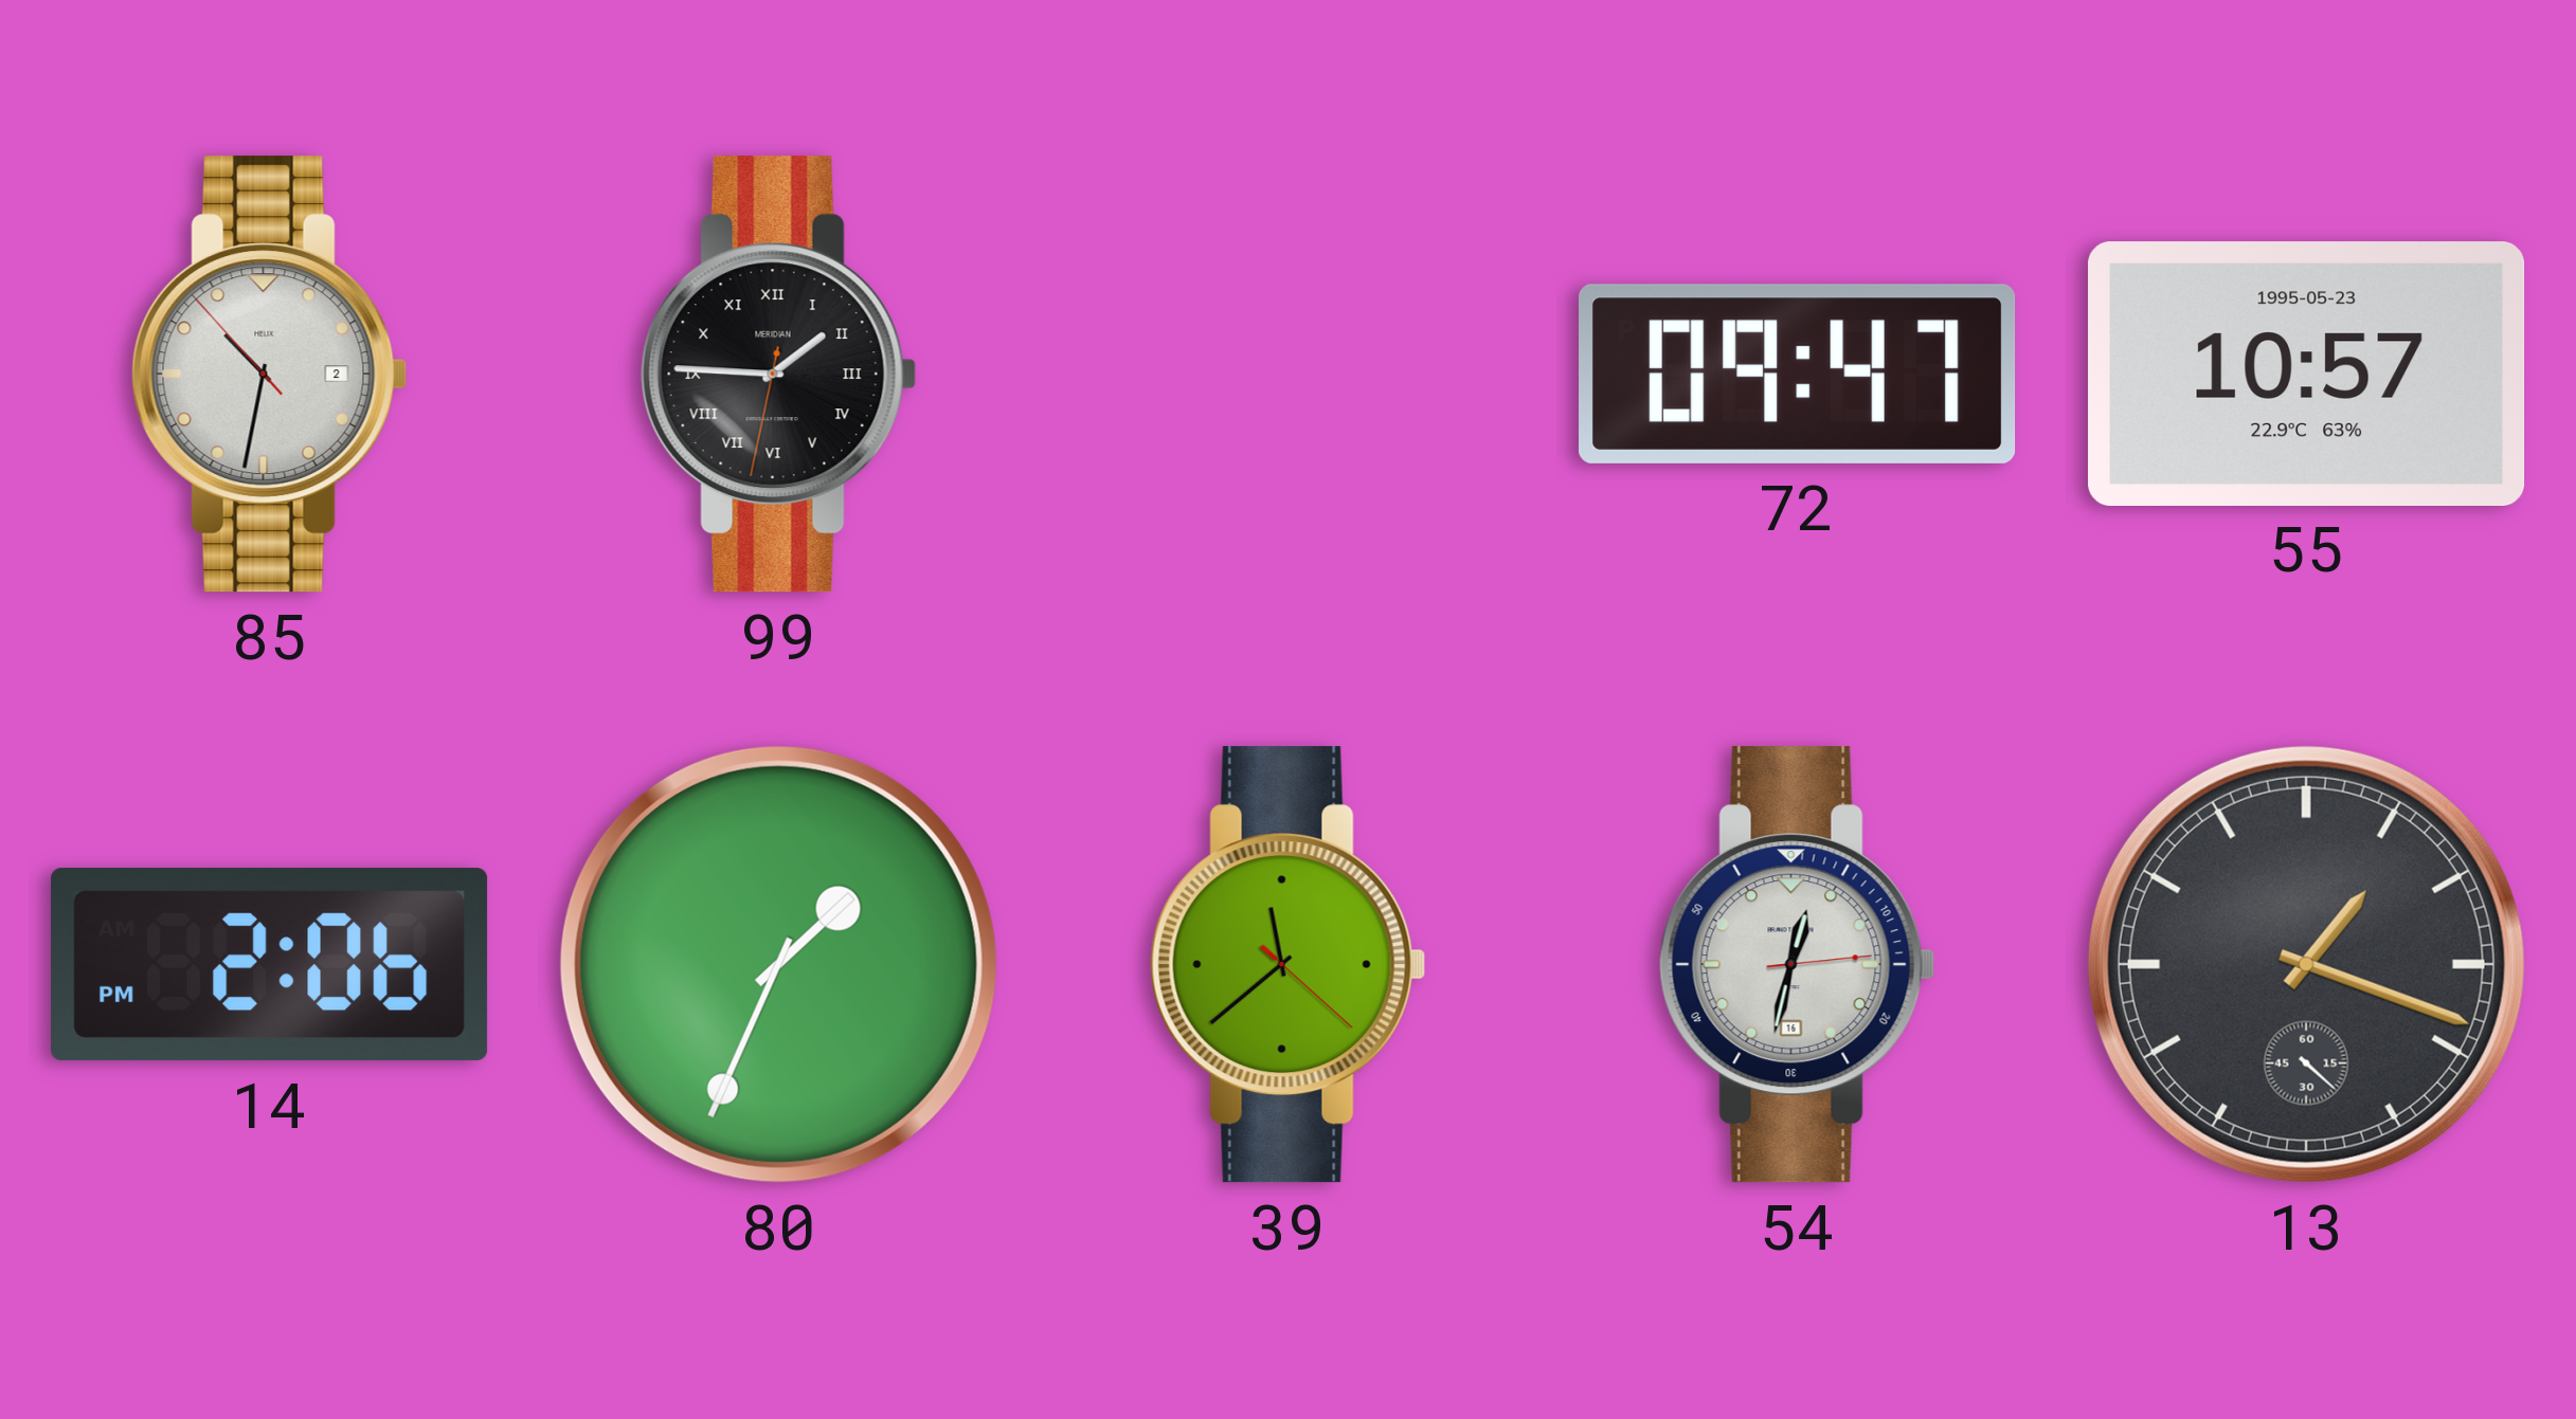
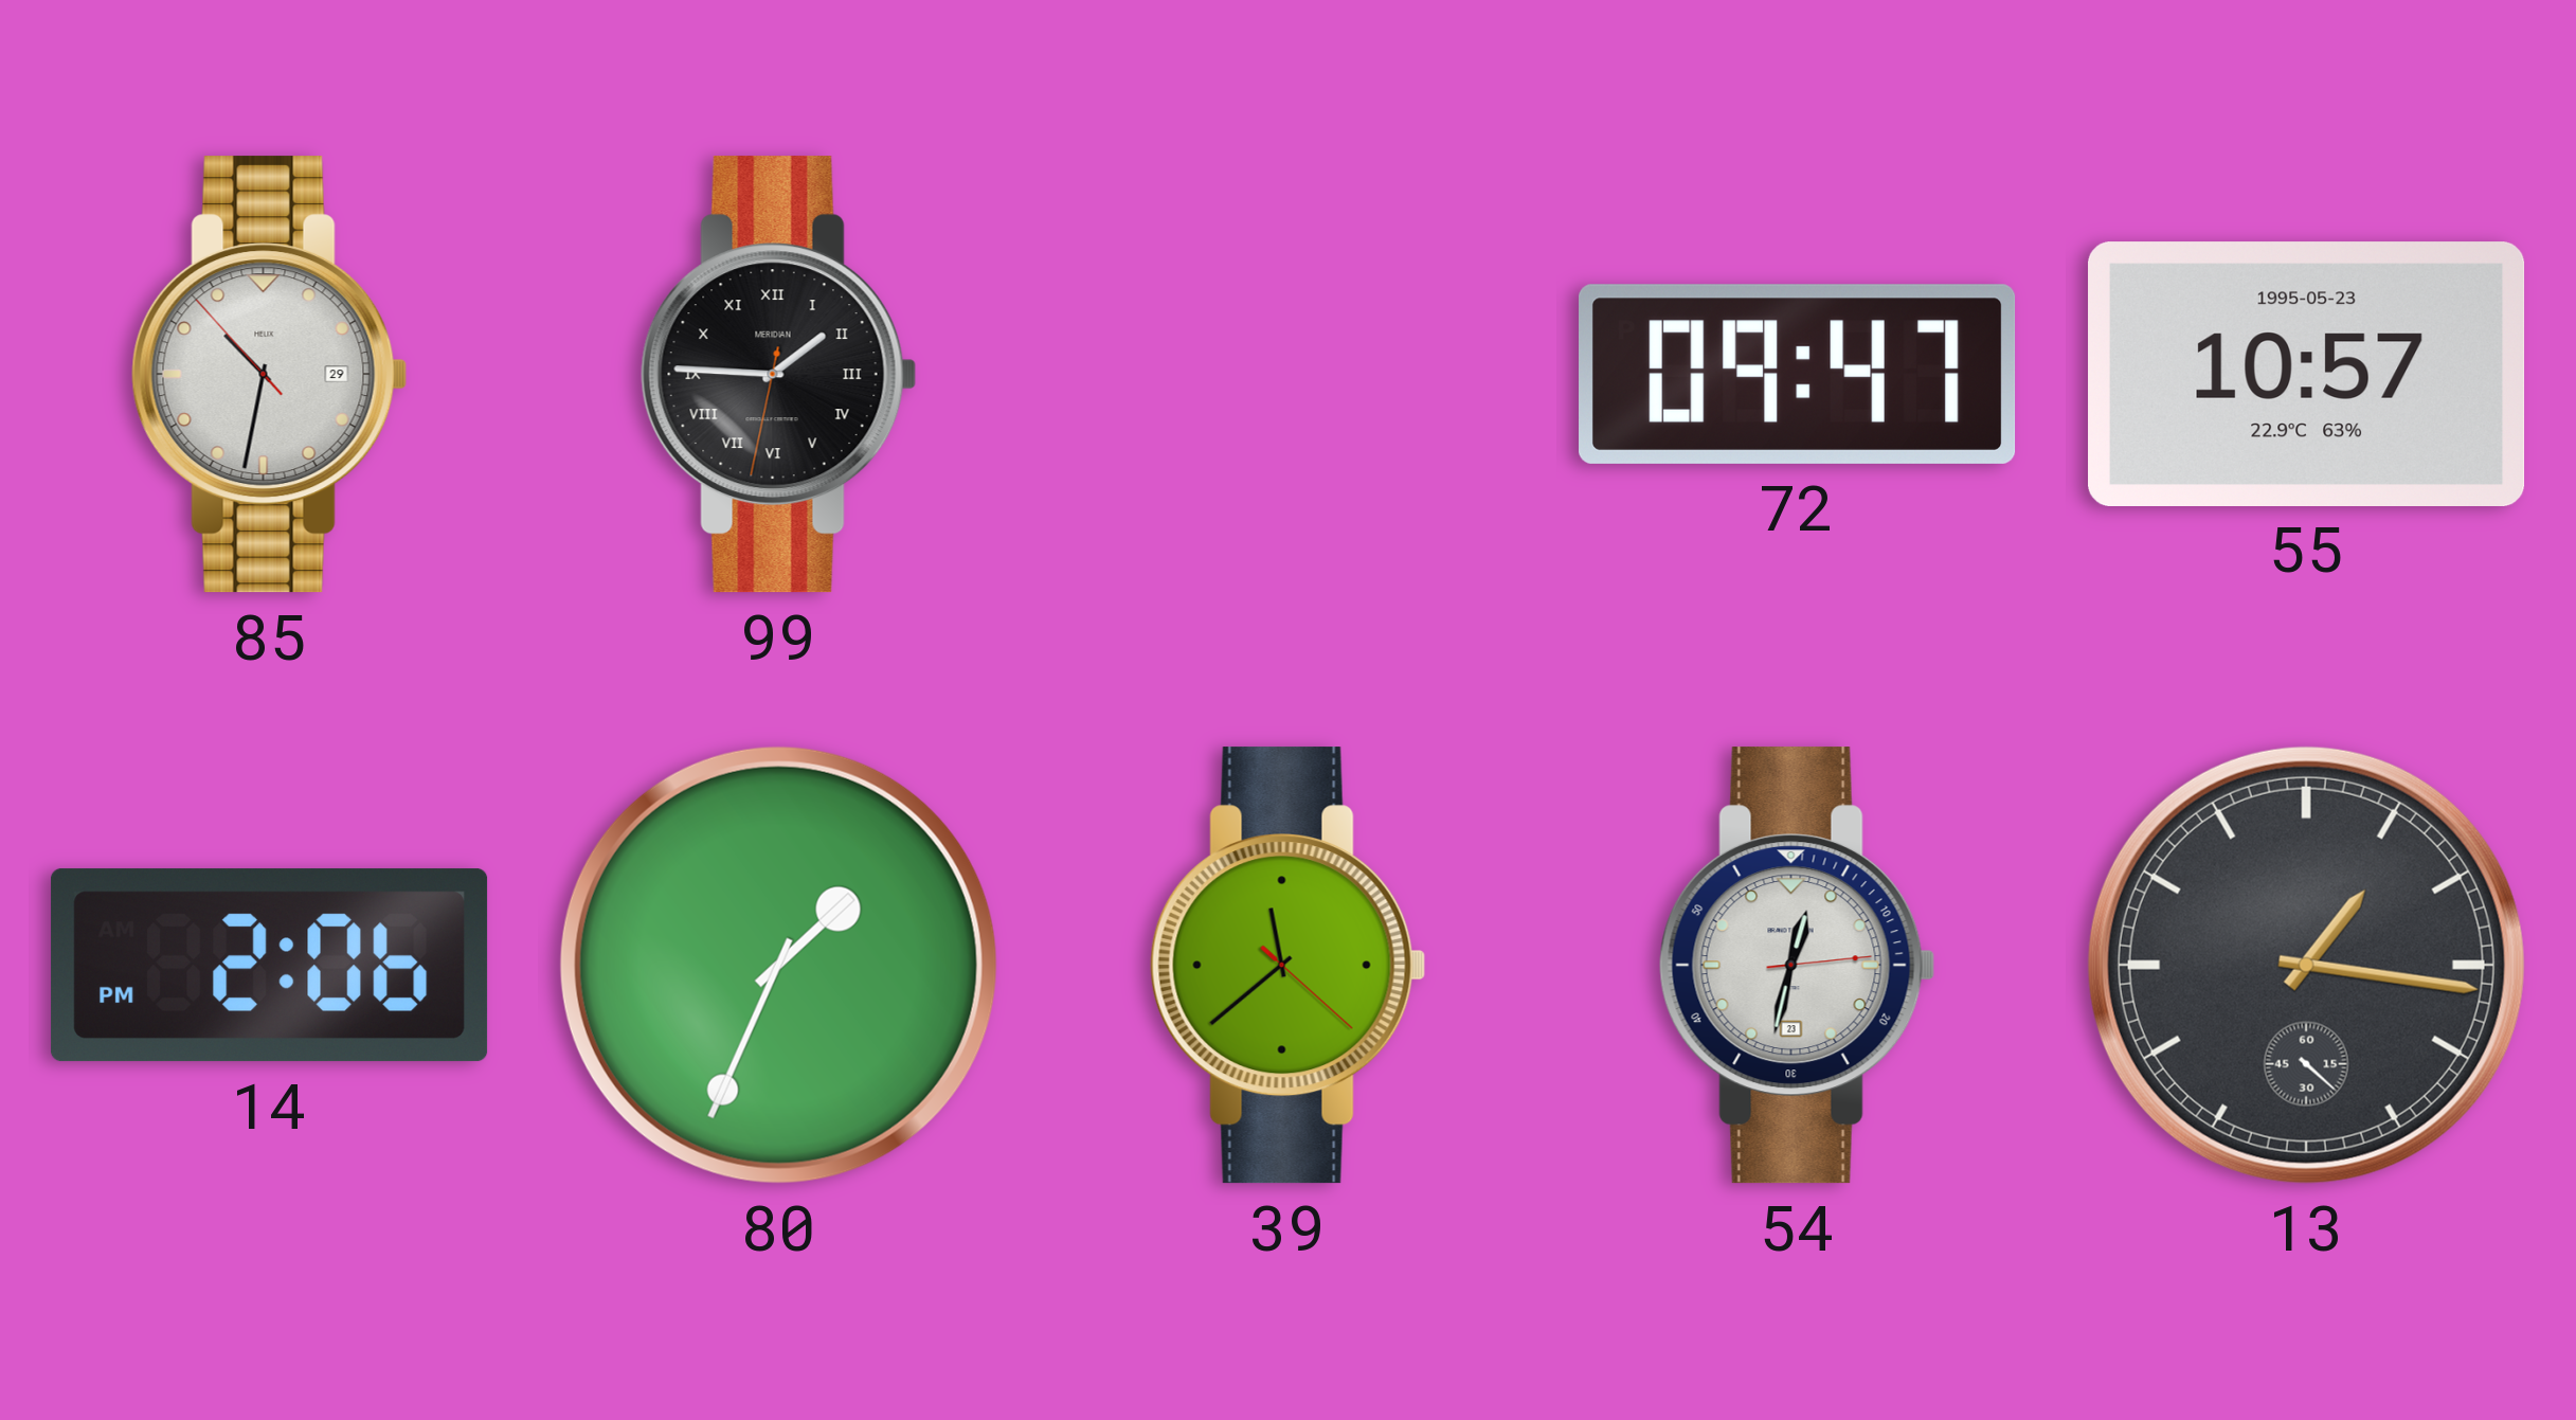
85 date: 2 -> 29 (270, 375)
54 date: 16 -> 23 (1798, 966)
13: 1:18 -> 1:16 (2306, 965)
